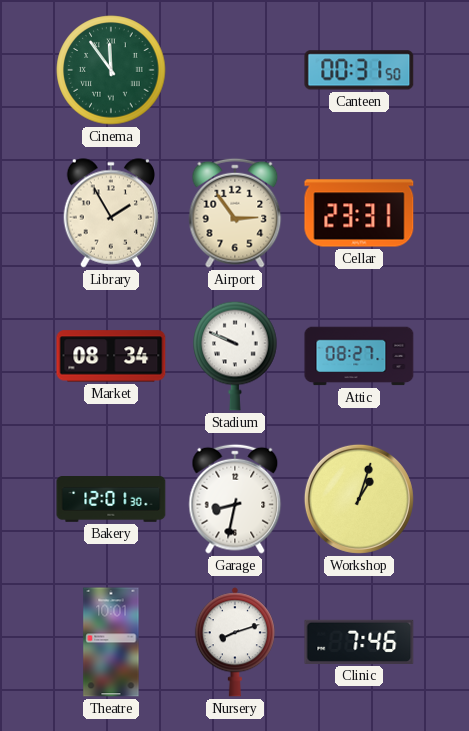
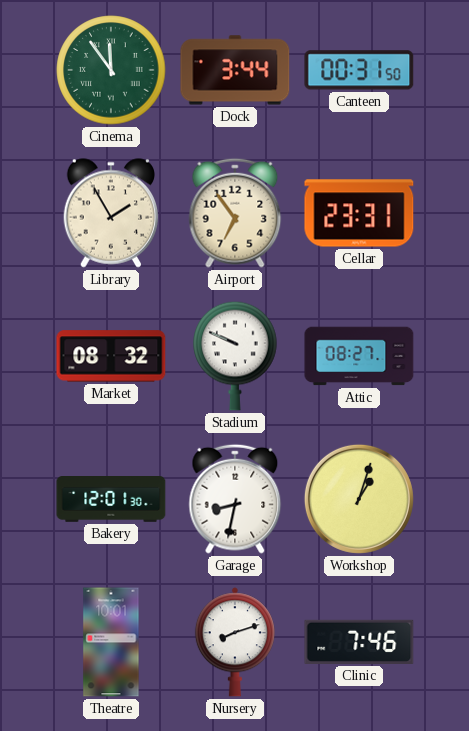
Dock: none -> 3:44 (235, 70)
Airport: 2:54 -> 6:54 (235, 213)
Market: 08:34 -> 08:32 (111, 356)
